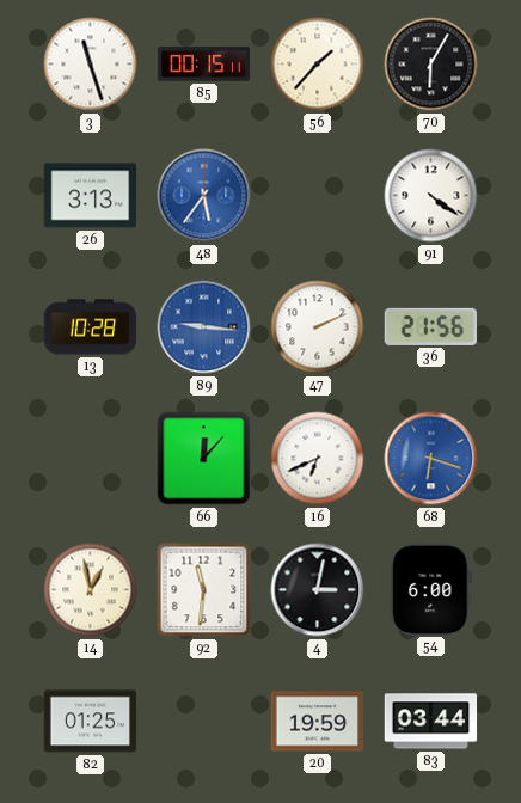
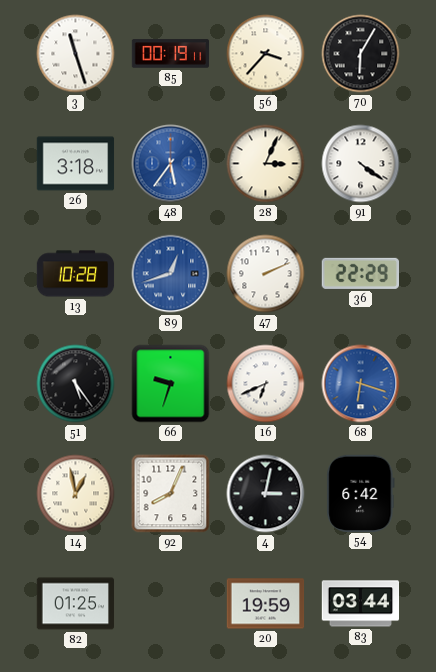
85: 00:15 -> 00:19 (171, 54)
56: 1:37 -> 3:37 (266, 54)
26: 3:13 -> 3:18 (76, 164)
28: none -> 3:04 (266, 164)
89: 9:16 -> 12:42 (171, 274)
36: 21:56 -> 22:29 (360, 273)
51: none -> 5:24 (76, 384)
66: 12:07 -> 9:33 (171, 384)
92: 11:31 -> 8:04 (171, 494)
54: 6:00 -> 6:42 (361, 493)
